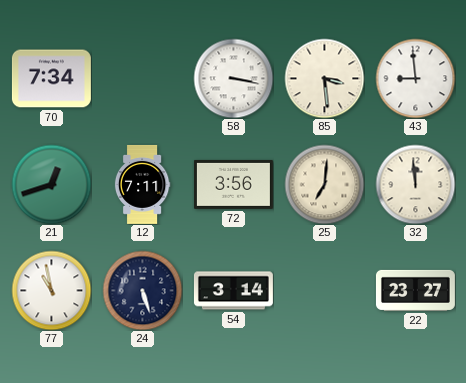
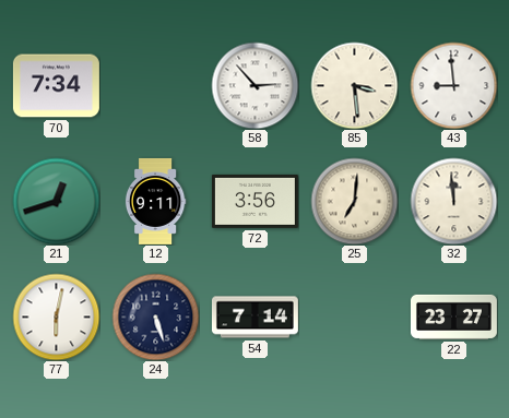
58: 3:17 -> 2:53 (254, 85)
12: 7:11 -> 9:11 (155, 201)
77: 10:58 -> 6:02 (56, 317)
54: 3:14 -> 7:14 (254, 318)
